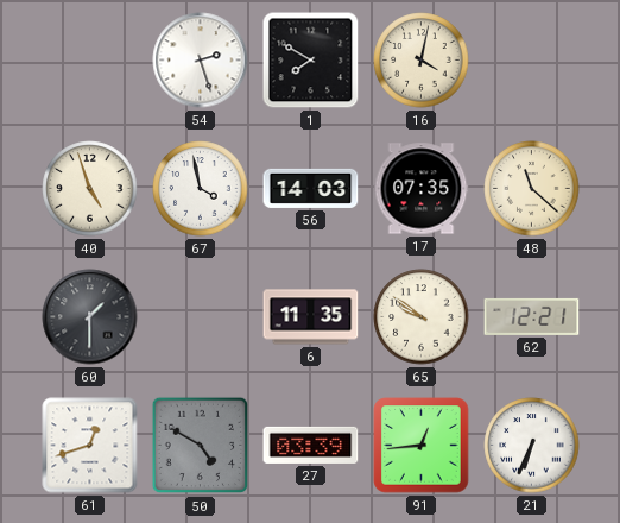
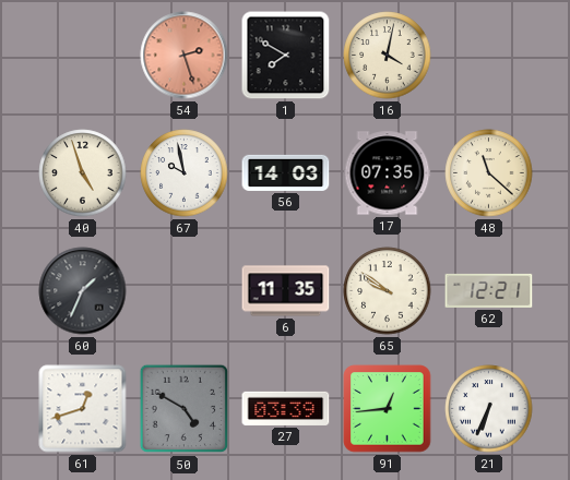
54 dial: white -> salmon (185, 56)
67: 3:58 -> 9:58 (185, 173)
60: 1:30 -> 1:34 (83, 291)
